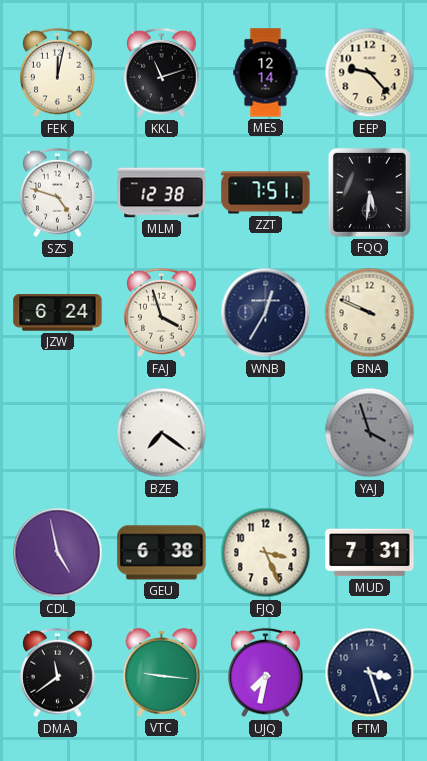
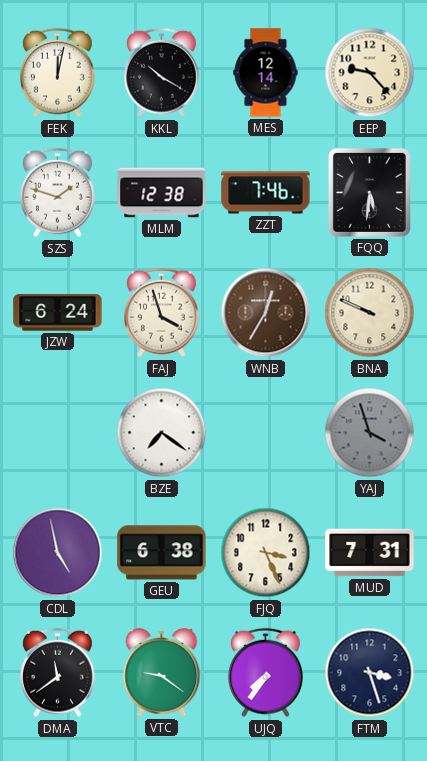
KKL: 11:12 -> 10:20 (162, 73)
SZS: 4:48 -> 1:48 (58, 193)
ZZT: 7:51 -> 7:46 (266, 193)
WNB dial: navy -> brown (266, 313)
VTC: 9:16 -> 9:21 (162, 672)
UJQ: 7:32 -> 7:36 (266, 673)
